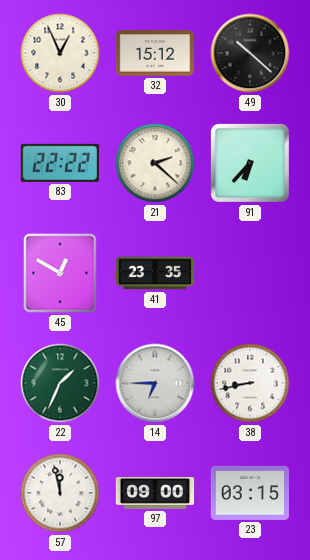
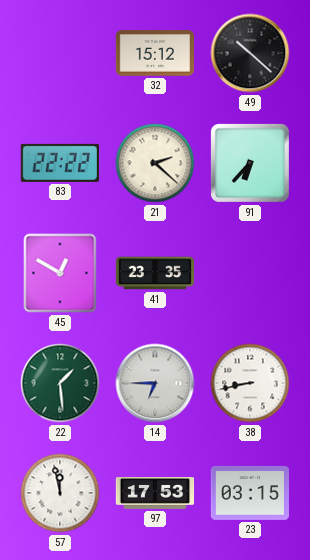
30: 12:56 -> none (60, 53)
22: 1:34 -> 1:29 (60, 383)
97: 09:00 -> 17:53 (155, 494)
